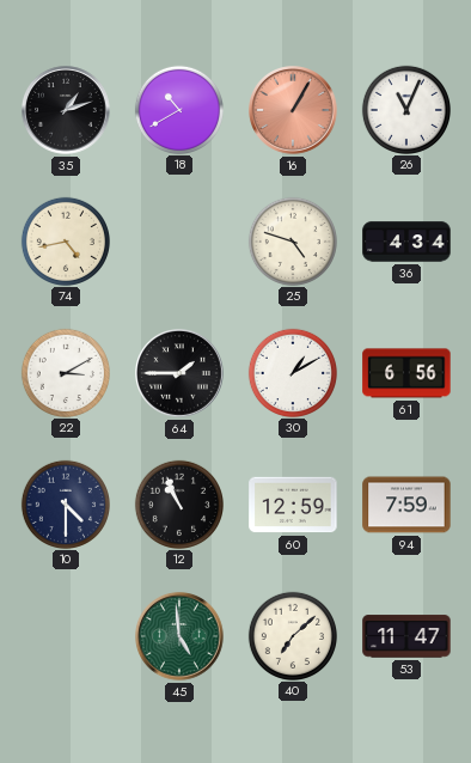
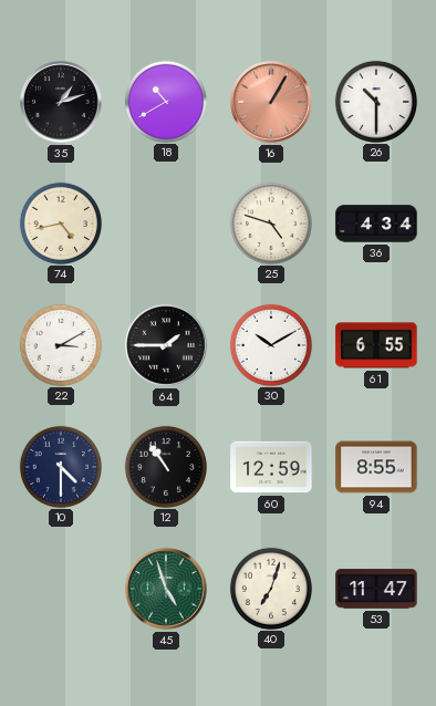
26: 11:04 -> 10:30 (375, 101)
30: 1:10 -> 10:10 (270, 344)
61: 6:56 -> 6:55 (376, 345)
12: 10:56 -> 10:54 (165, 466)
94: 7:59 -> 8:55 (376, 467)
45: 4:59 -> 4:57 (166, 589)
40: 7:08 -> 7:03 (270, 588)
